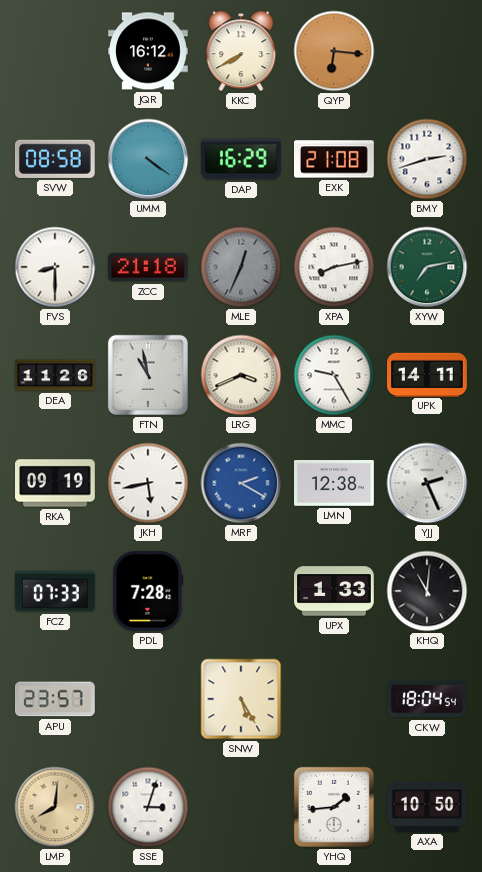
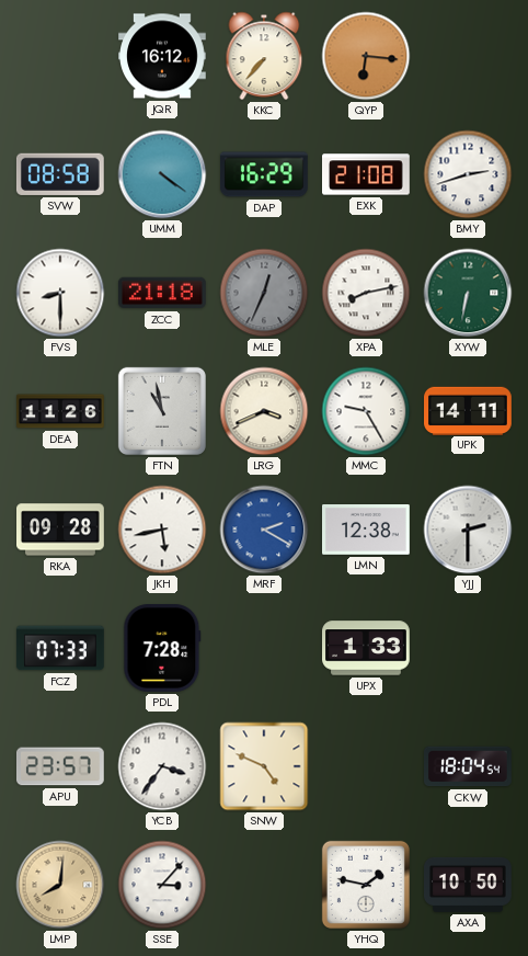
KKC: 7:40 -> 7:37 (264, 56)
XYW: 7:13 -> 6:32 (468, 293)
RKA: 09:19 -> 09:28 (61, 530)
YJJ: 2:26 -> 2:30 (468, 530)
KHQ: 11:01 -> none (427, 591)
YCB: none -> 3:36 (162, 766)
SNW: 5:25 -> 4:49 (264, 766)
SSE: 3:03 -> 3:07 (162, 885)
YHQ: 1:44 -> 1:47 (366, 885)
